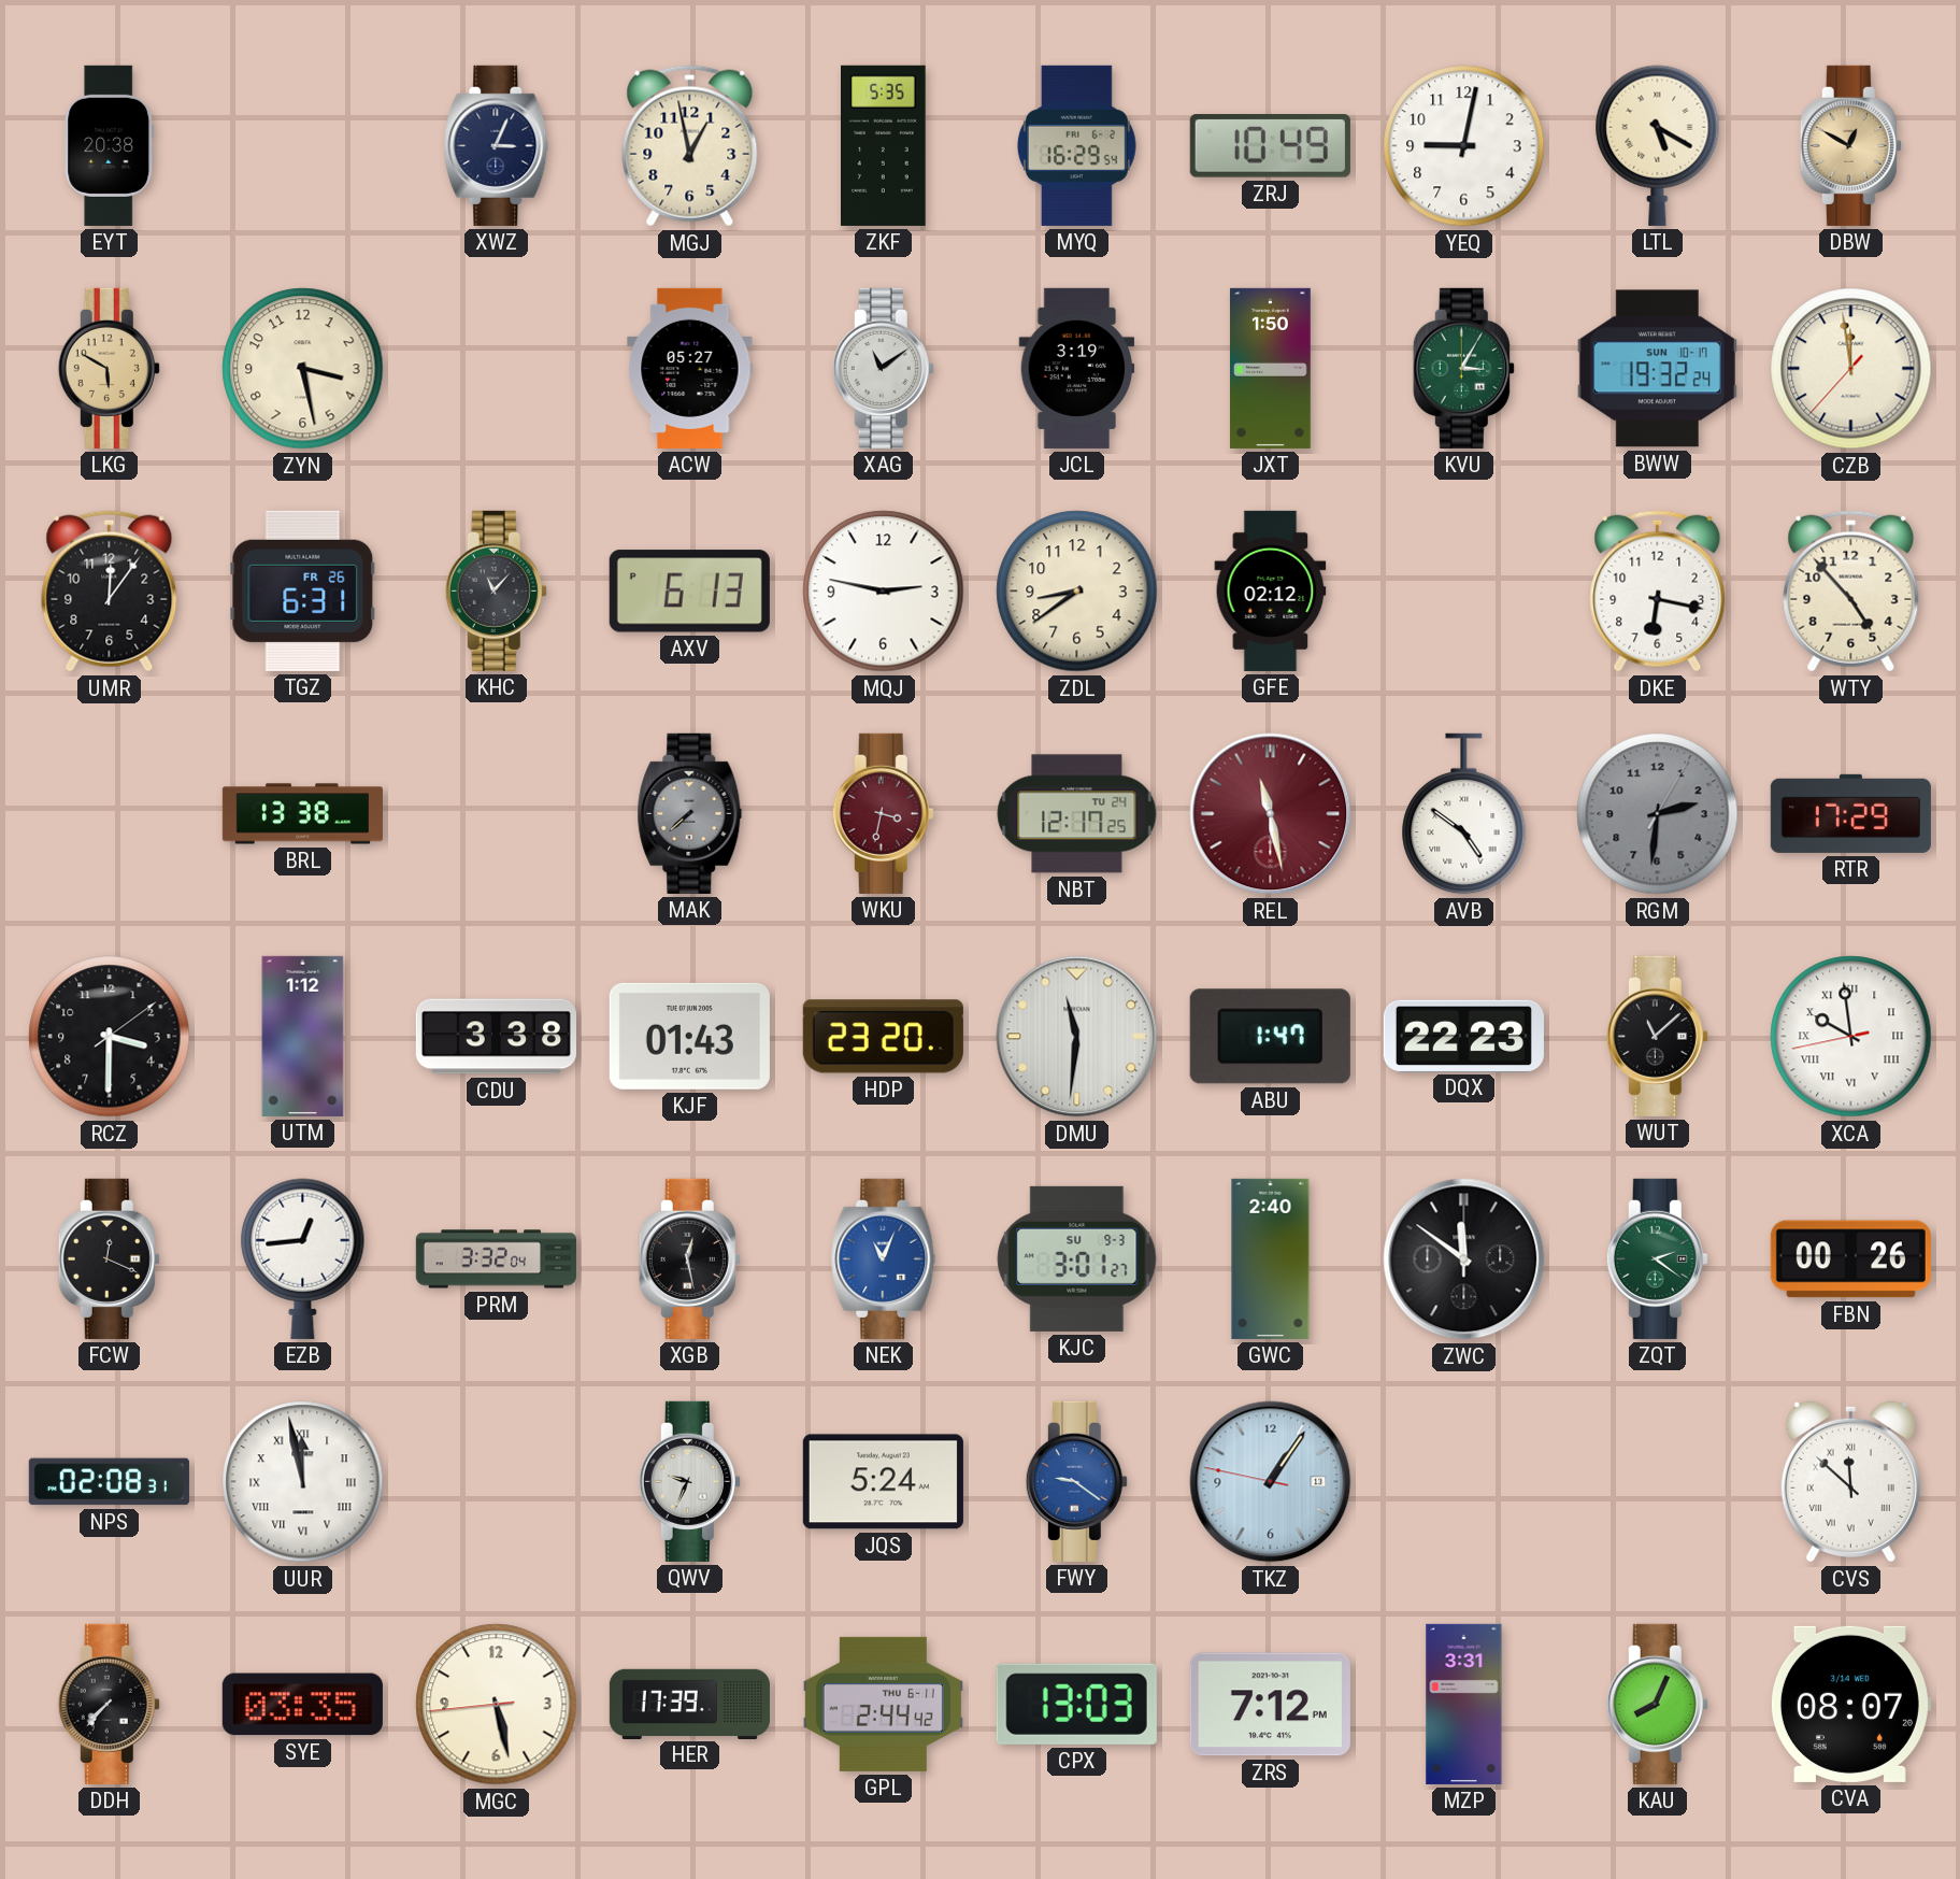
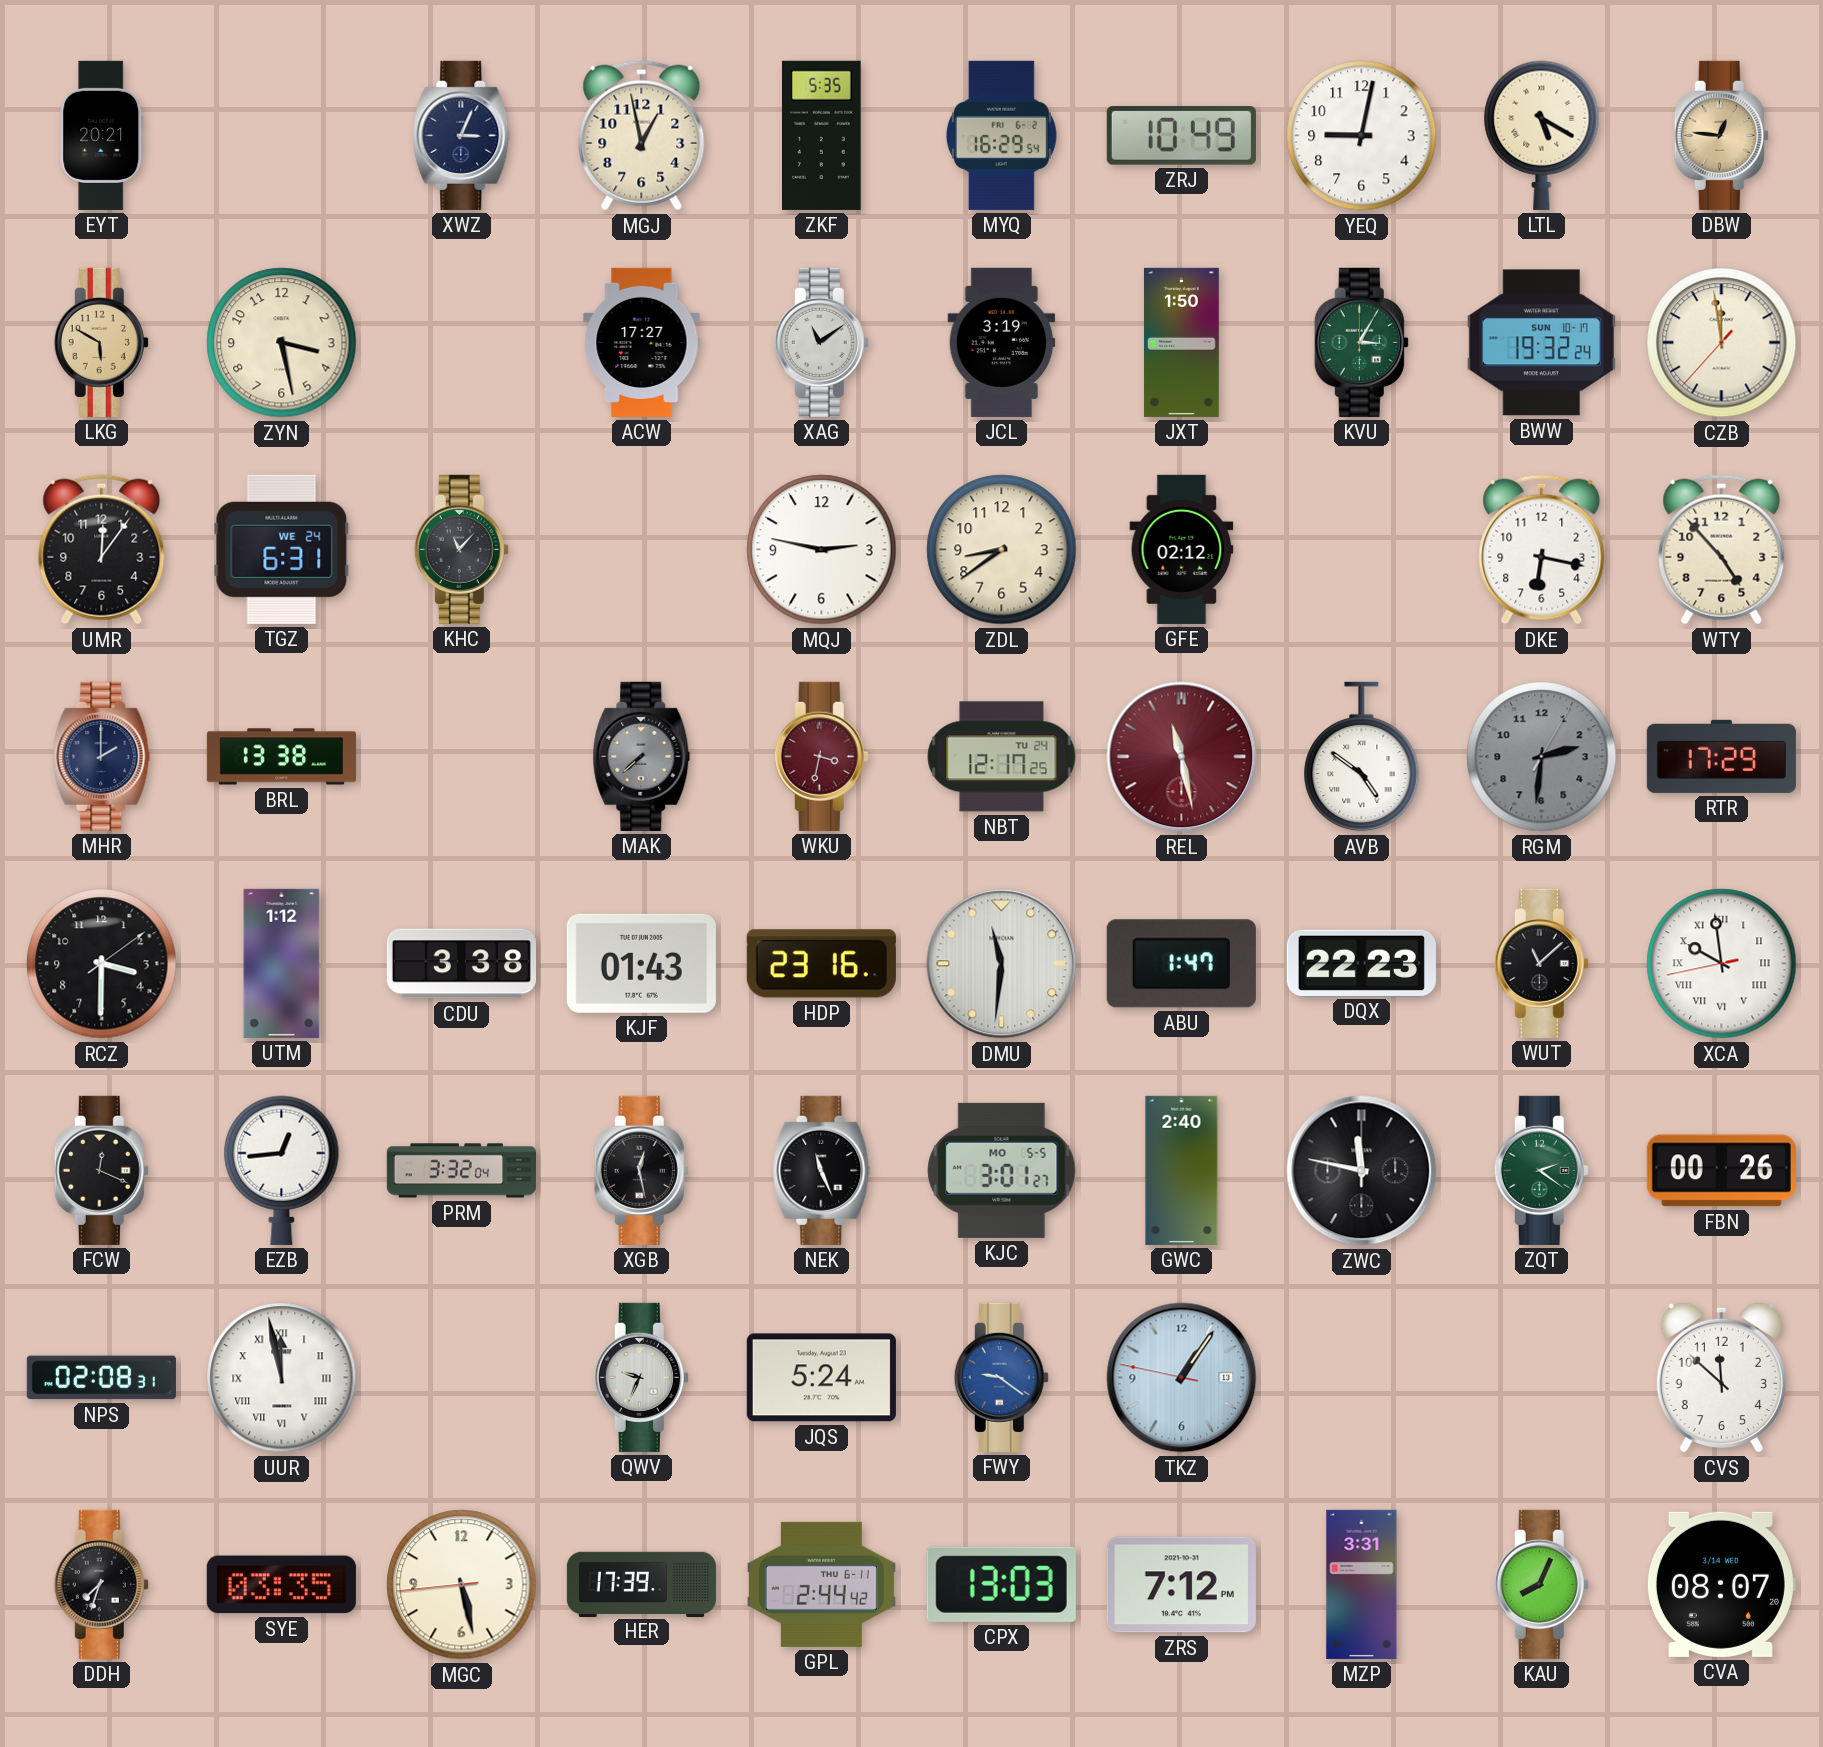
EYT: 20:38 -> 20:21 (102, 135)
DBW: 12:50 -> 12:46 (1721, 135)
ACW: 05:27 -> 17:27 (642, 342)
TGZ date: FR 26 -> WE 24 (282, 549)
AXV: 6:13 -> none (689, 592)
MHR: none -> 2:00 (102, 756)
HDP: 23:20 -> 23:16 (821, 964)
NEK: 11:04 -> 11:26 (822, 1170)
NEK dial: blue -> black (822, 1170)
KJC date: SU 9-3 -> MO 5-5 (1002, 1170)
ZWC: 11:51 -> 11:47 (1362, 1171)
CVS numerals: Roman -> Arabic (1721, 1377)
DDH: 7:37 -> 7:33 (101, 1584)
